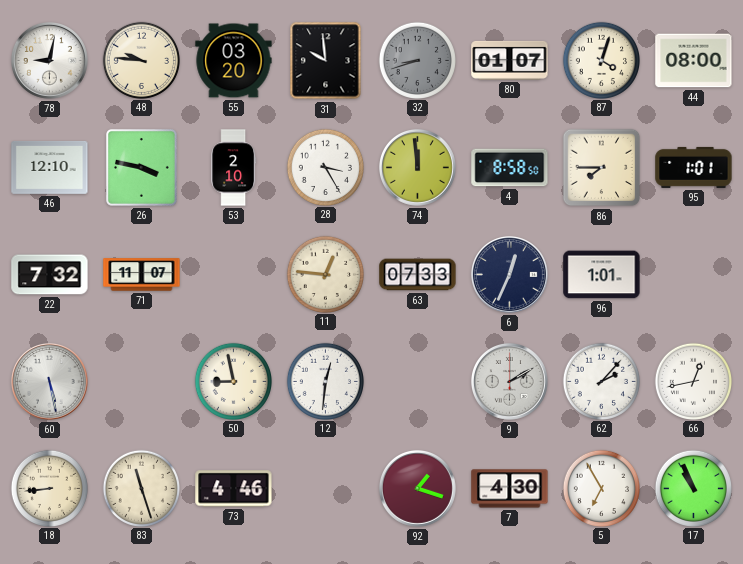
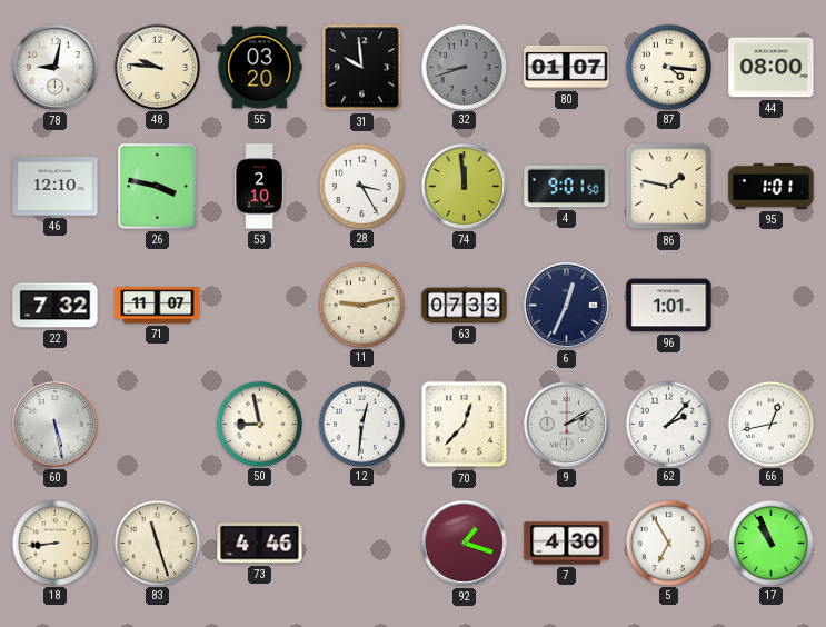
87: 4:03 -> 4:16 (668, 67)
4: 8:58 -> 9:01 (567, 187)
86: 7:45 -> 1:47 (669, 187)
11: 12:46 -> 9:13 (361, 305)
70: none -> 12:37 (465, 425)
